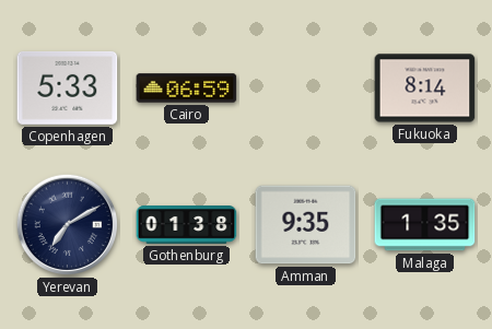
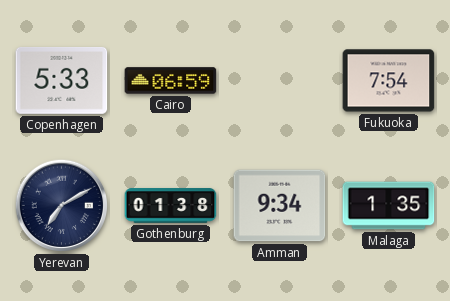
Fukuoka: 8:14 -> 7:54 (389, 81)
Amman: 9:35 -> 9:34 (280, 206)
